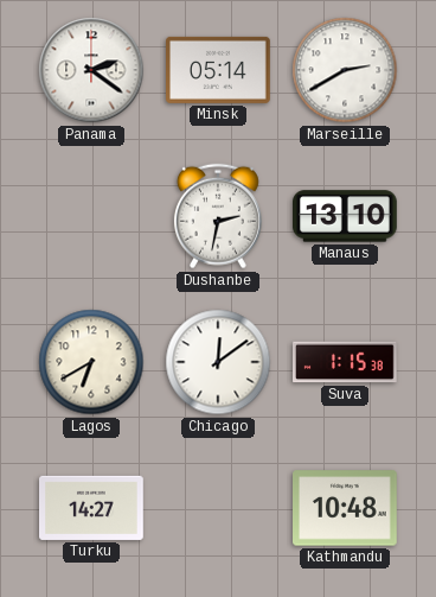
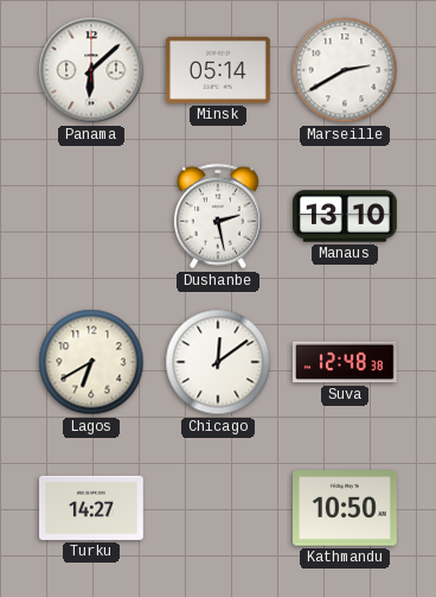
Panama: 2:21 -> 6:08 (91, 70)
Dushanbe: 2:32 -> 2:28 (218, 216)
Suva: 1:15 -> 12:48 (346, 362)
Kathmandu: 10:48 -> 10:50 (346, 508)
